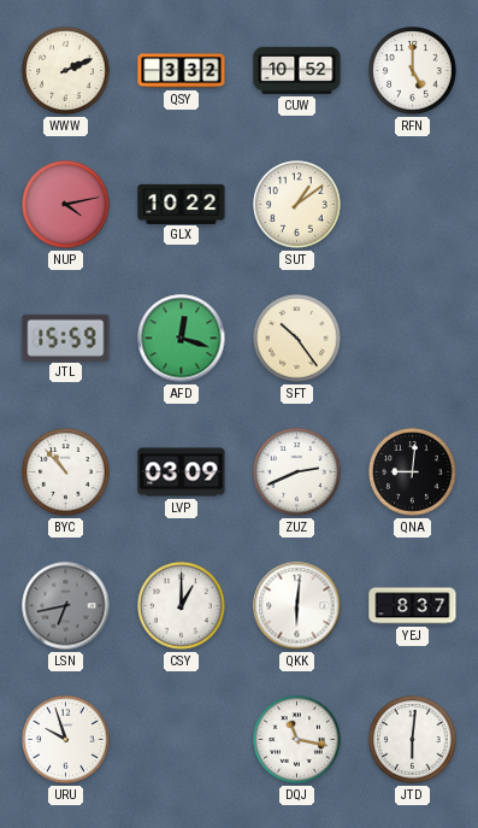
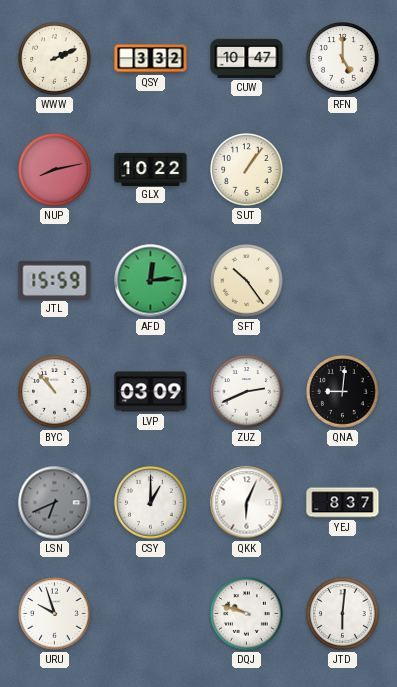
CUW: 10:52 -> 10:47 (247, 58)
NUP: 4:13 -> 8:13 (55, 170)
SUT: 1:09 -> 1:06 (247, 170)
AFD: 12:18 -> 12:14 (151, 281)
LSN: 6:43 -> 6:41 (55, 503)
QKK: 6:01 -> 6:04 (247, 503)
DQJ: 11:17 -> 9:48 (247, 614)
